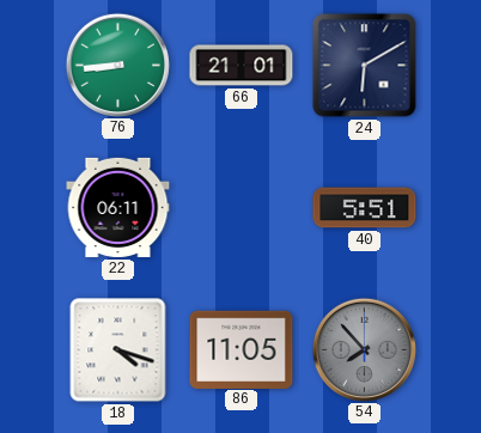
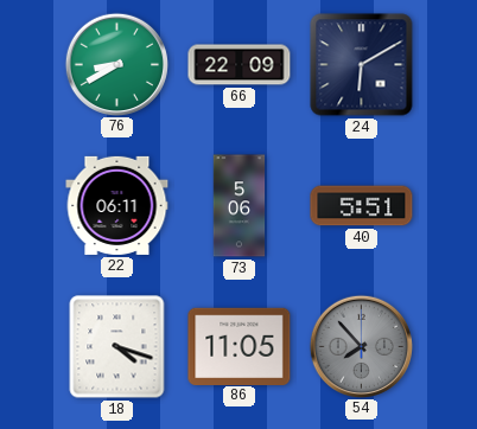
76: 8:44 -> 8:40 (116, 64)
66: 21:01 -> 22:09 (240, 65)
73: none -> 5:06 (240, 206)
